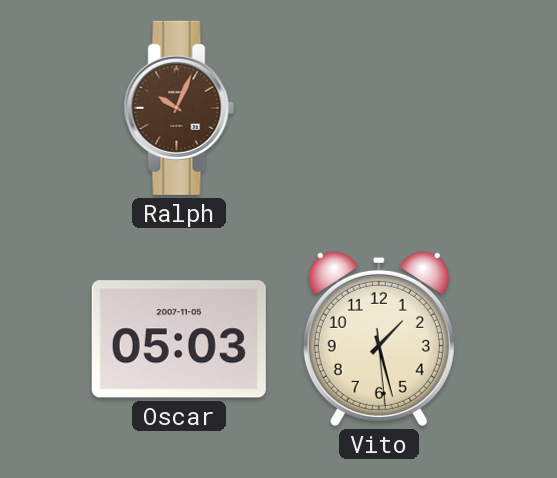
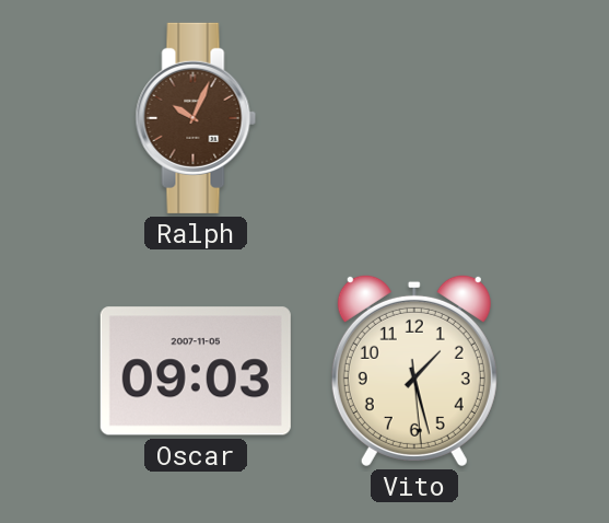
Oscar: 05:03 -> 09:03 (196, 371)
